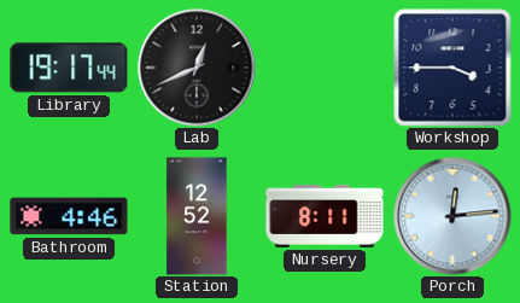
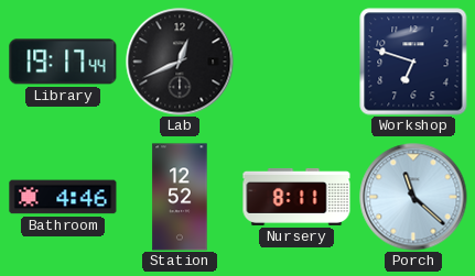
Workshop: 3:45 -> 6:48 (413, 62)
Porch: 12:14 -> 11:22 (413, 197)
